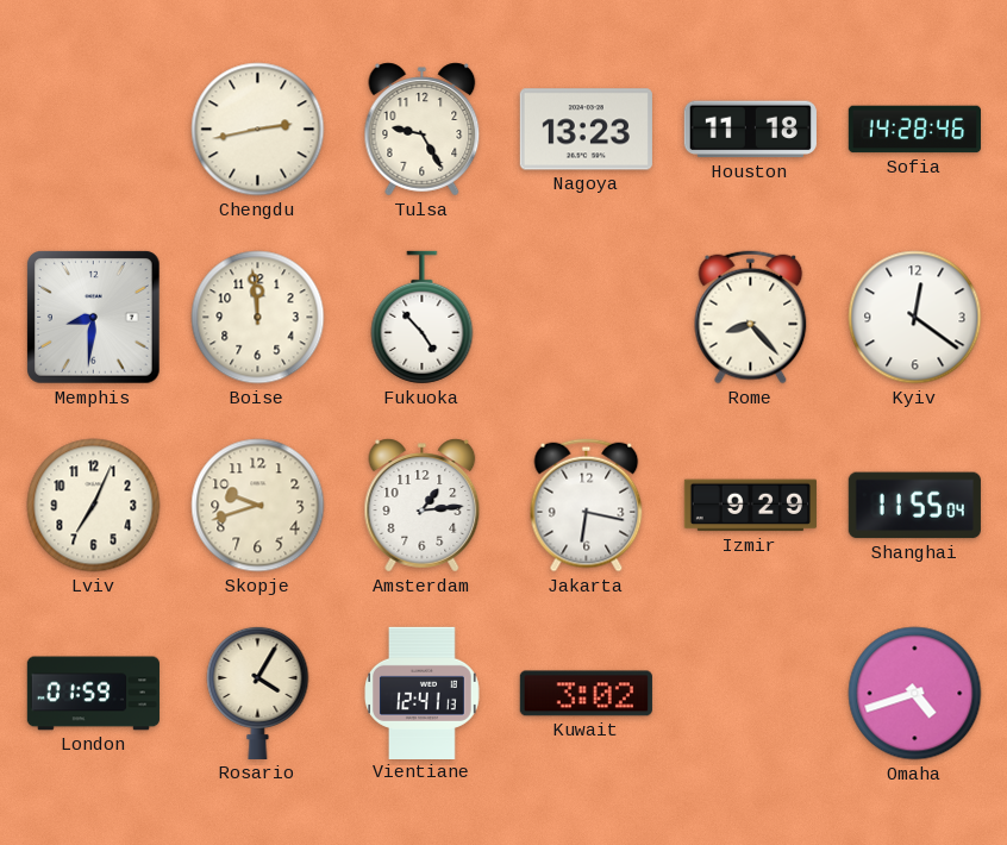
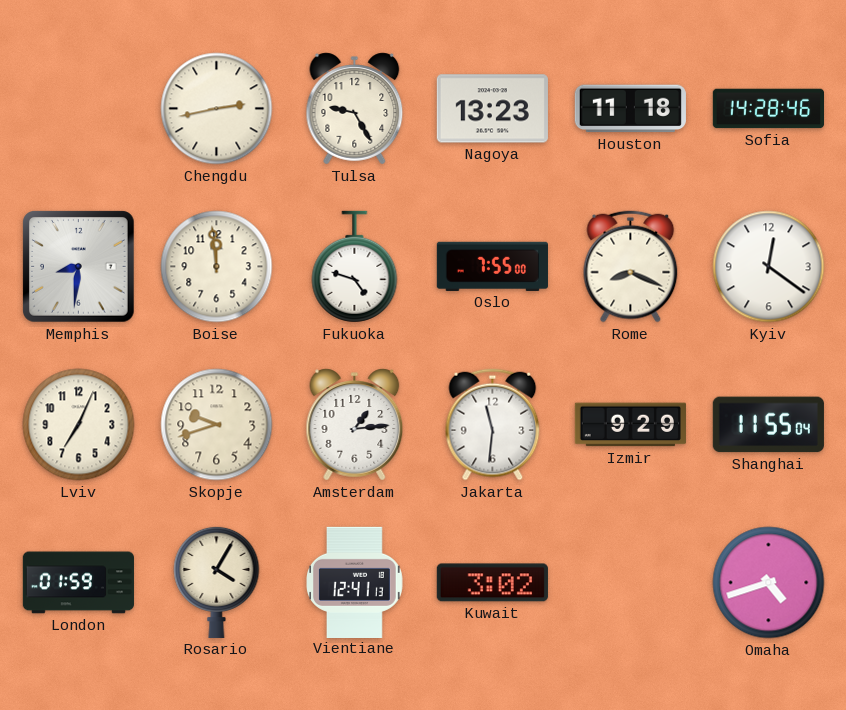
Fukuoka: 4:53 -> 4:48 (355, 267)
Oslo: none -> 7:55 (492, 266)
Rome: 8:23 -> 8:19 (631, 267)
Jakarta: 6:17 -> 11:31 (493, 425)
